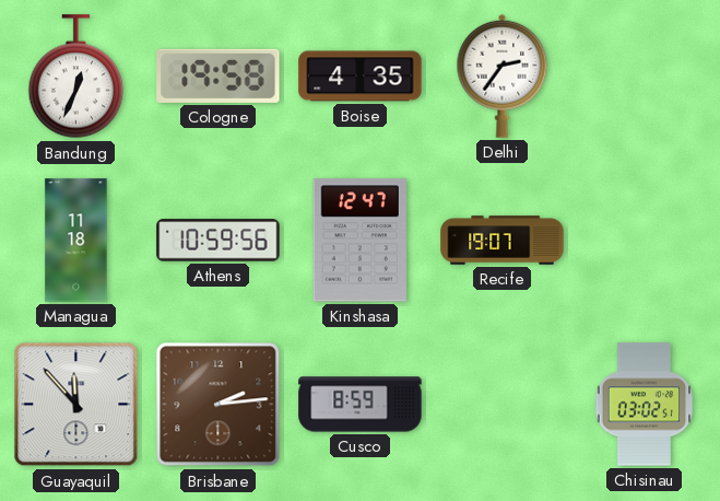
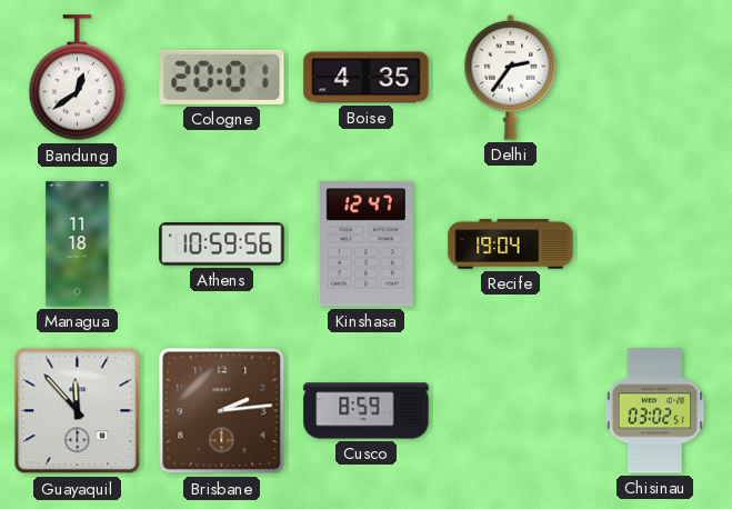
Bandung: 12:34 -> 12:39 (78, 78)
Cologne: 19:58 -> 20:01 (222, 77)
Recife: 19:07 -> 19:04 (511, 244)
